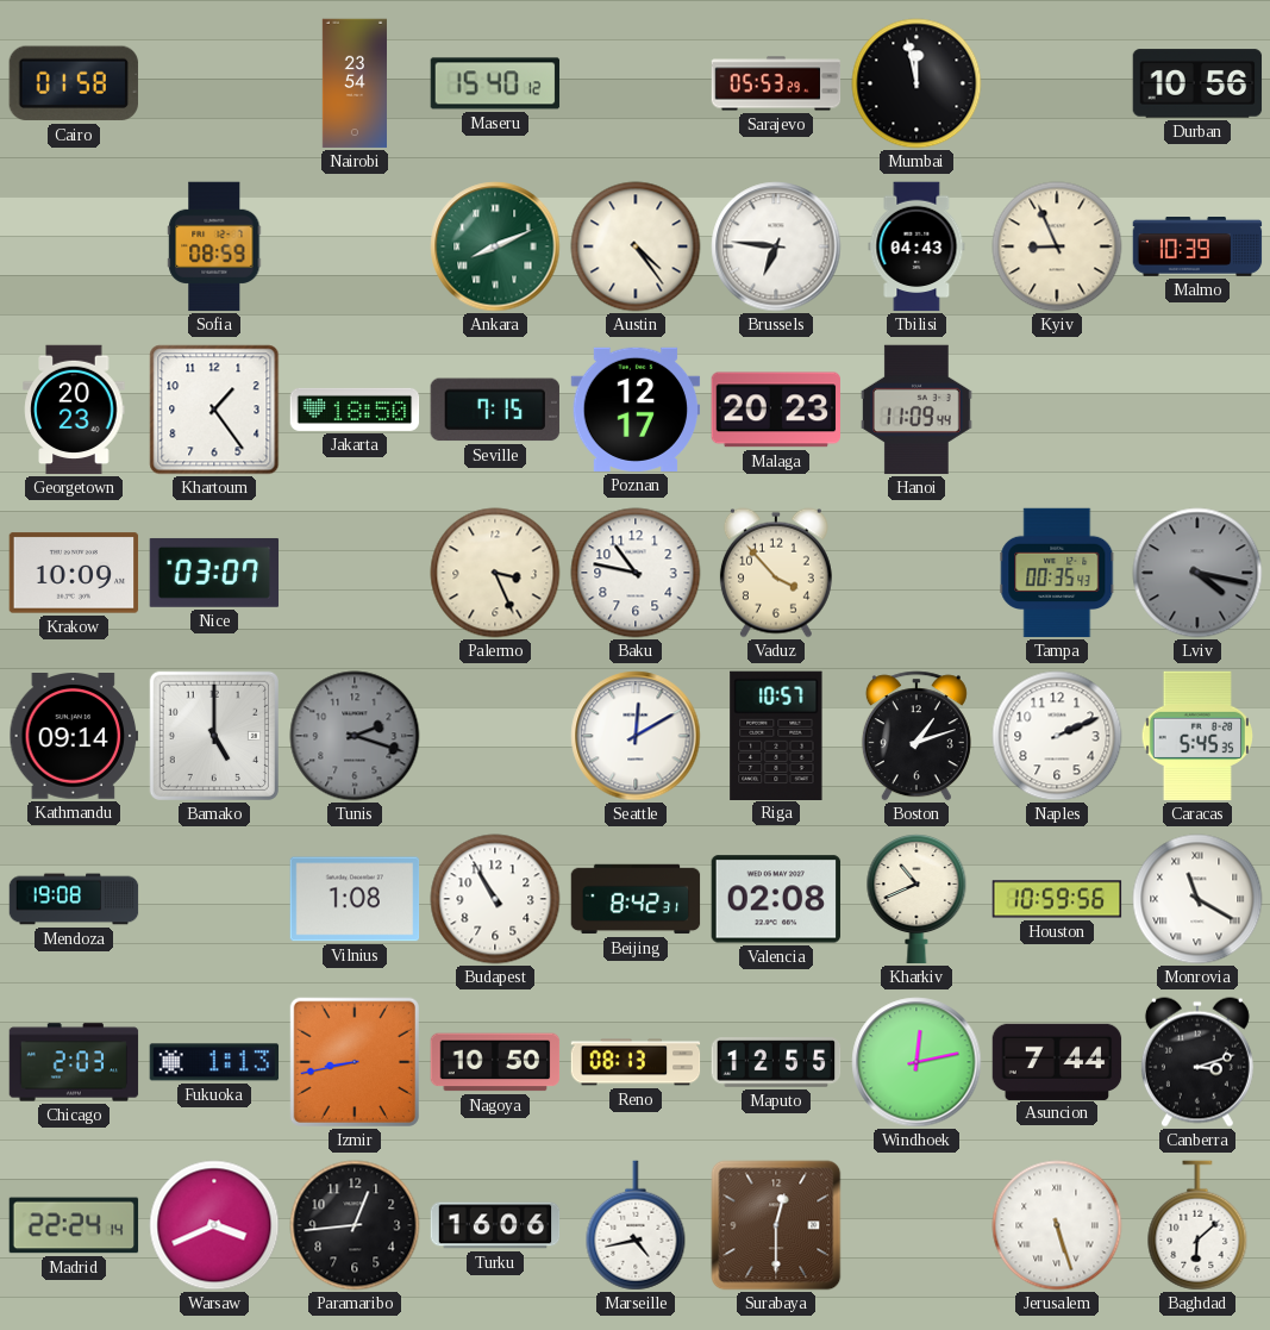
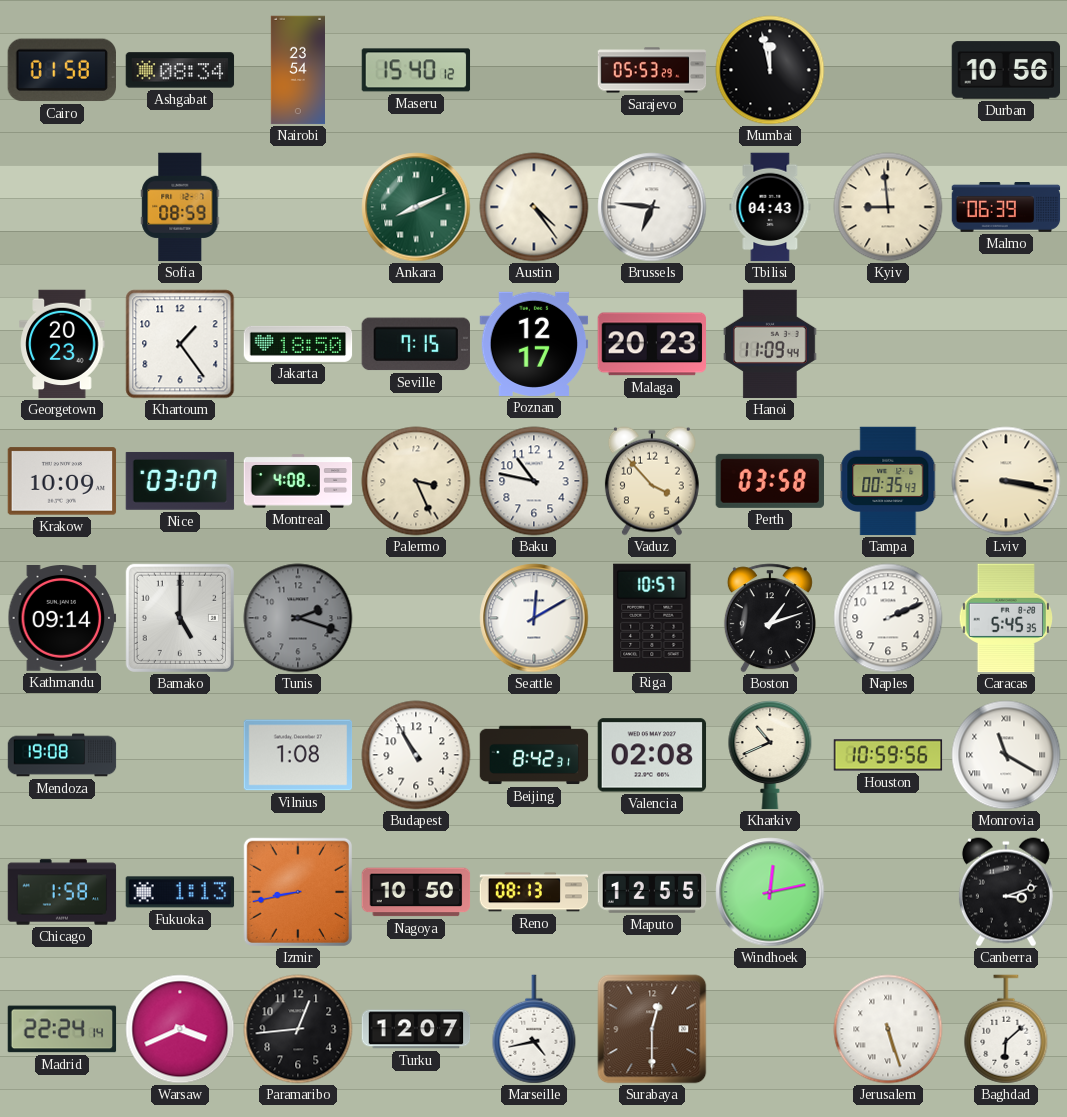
Ashgabat: none -> 08:34 (180, 70)
Kyiv: 8:56 -> 8:59 (888, 207)
Malmo: 10:39 -> 06:39 (1006, 208)
Montreal: none -> 4:08 (298, 481)
Perth: none -> 03:58 (769, 481)
Lviv: 4:17 -> 3:17 (1006, 481)
Lviv dial: grey -> cream (1006, 481)
Chicago: 2:03 -> 1:58 (62, 892)
Asuncion: 7:44 -> none (1057, 1061)
Turku: 16:06 -> 12:07 (416, 1029)
